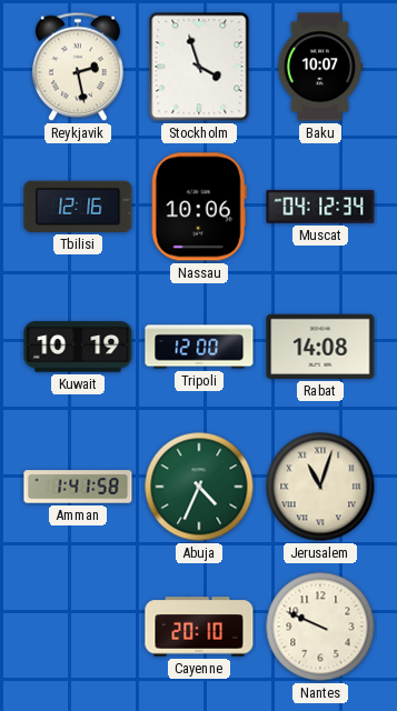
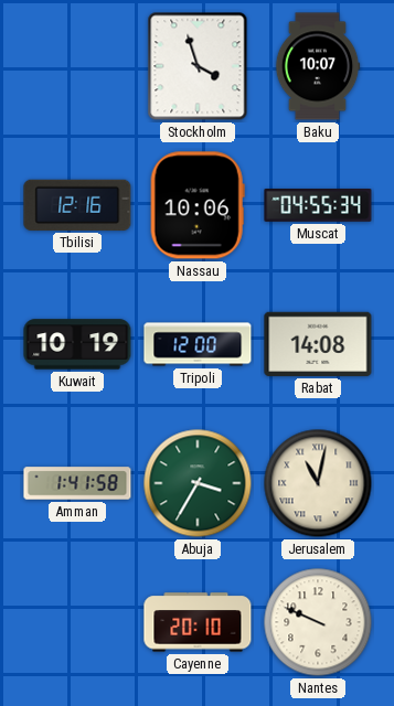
Reykjavik: 2:28 -> none (78, 67)
Muscat: 04:12 -> 04:55 (318, 205)
Abuja: 4:34 -> 3:35 (198, 483)
Jerusalem: 11:03 -> 11:02 (318, 483)
